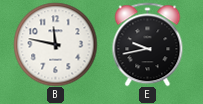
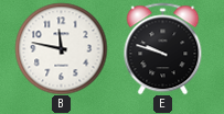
E: 9:43 -> 9:48 (163, 48)
